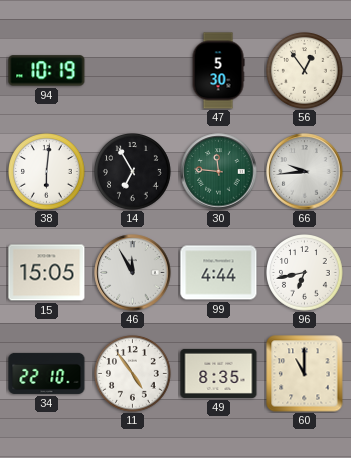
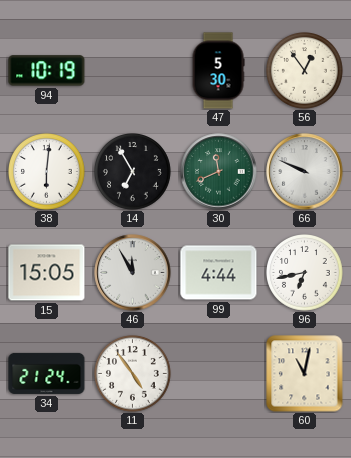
30: 11:46 -> 11:41 (219, 172)
66: 9:44 -> 9:49 (305, 172)
34: 22:10 -> 21:24 (47, 373)
49: 8:35 -> none (219, 373)
60: 11:00 -> 11:02 (305, 374)
